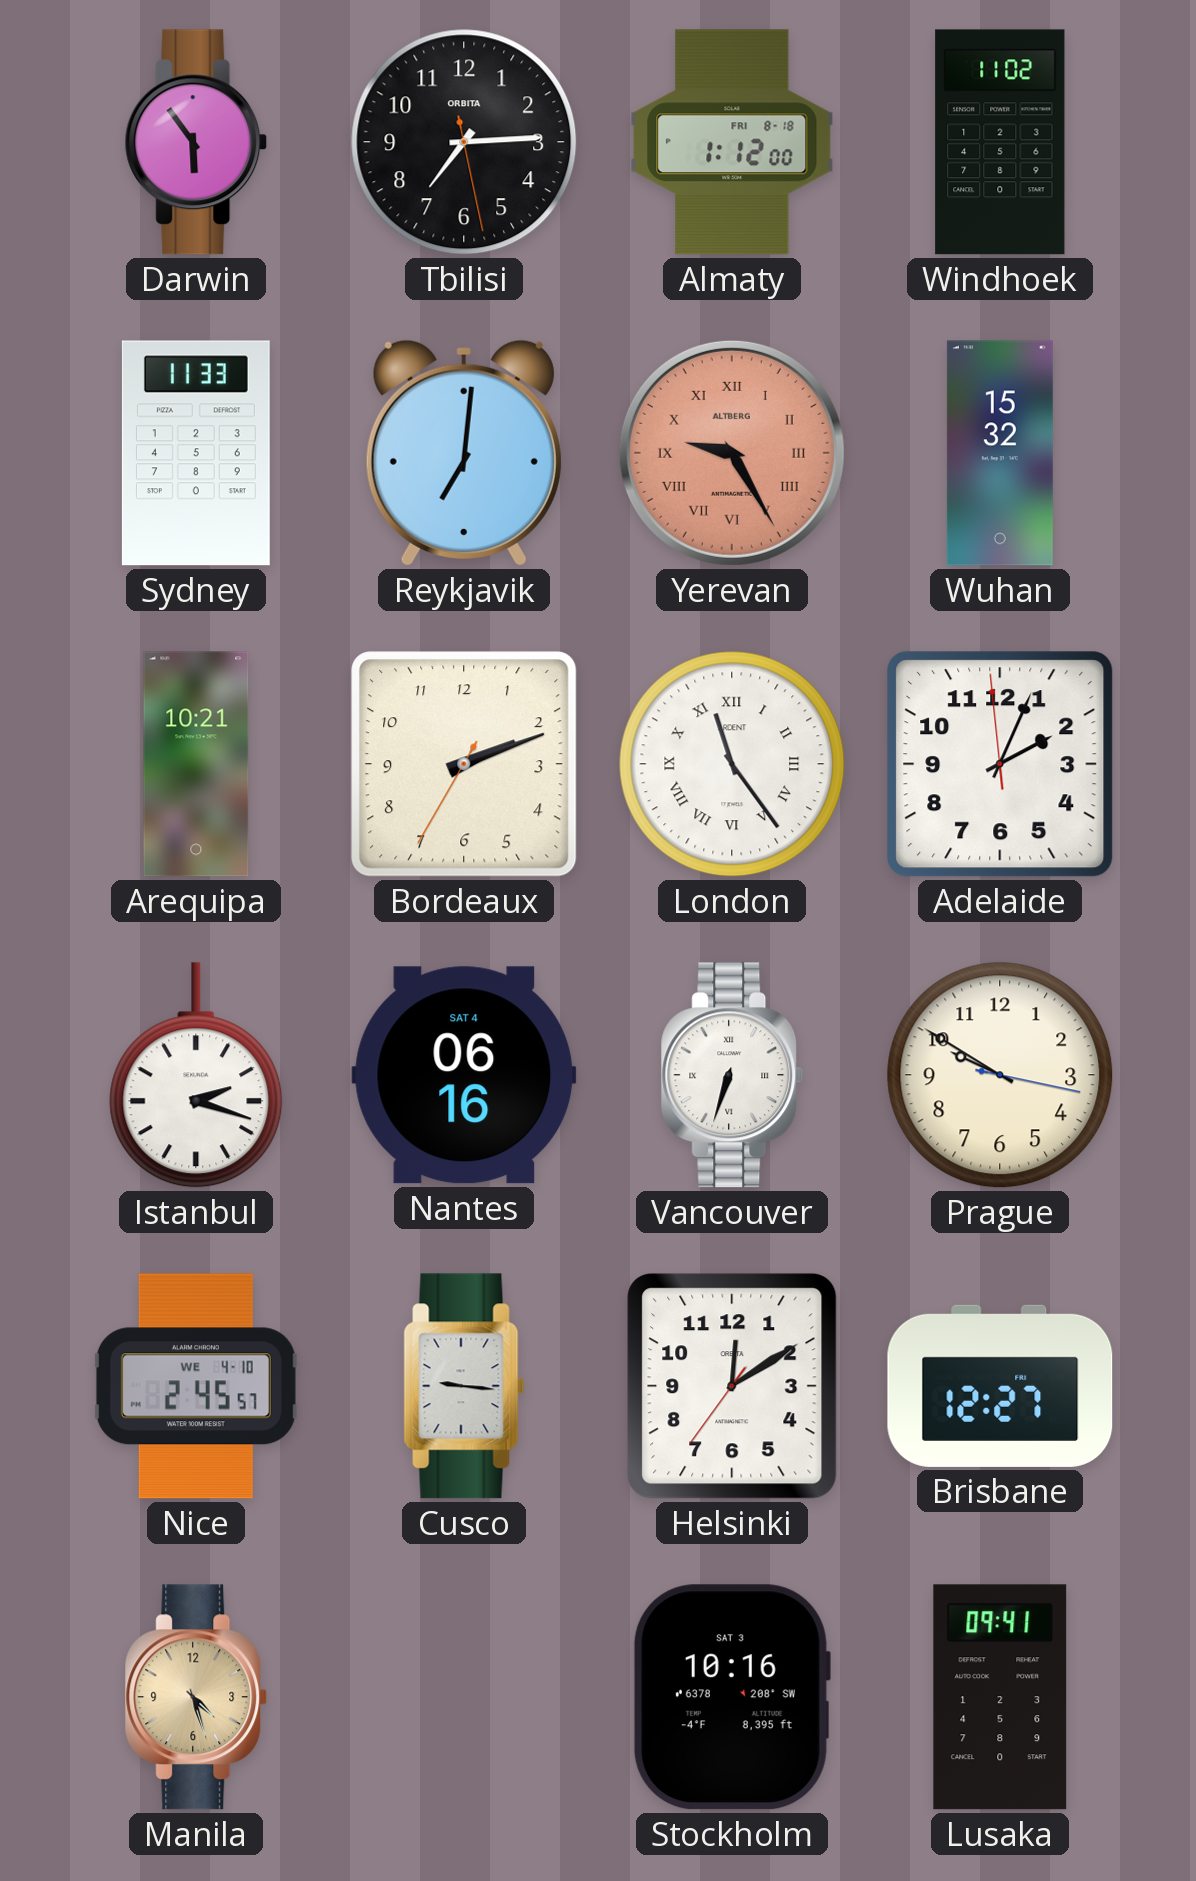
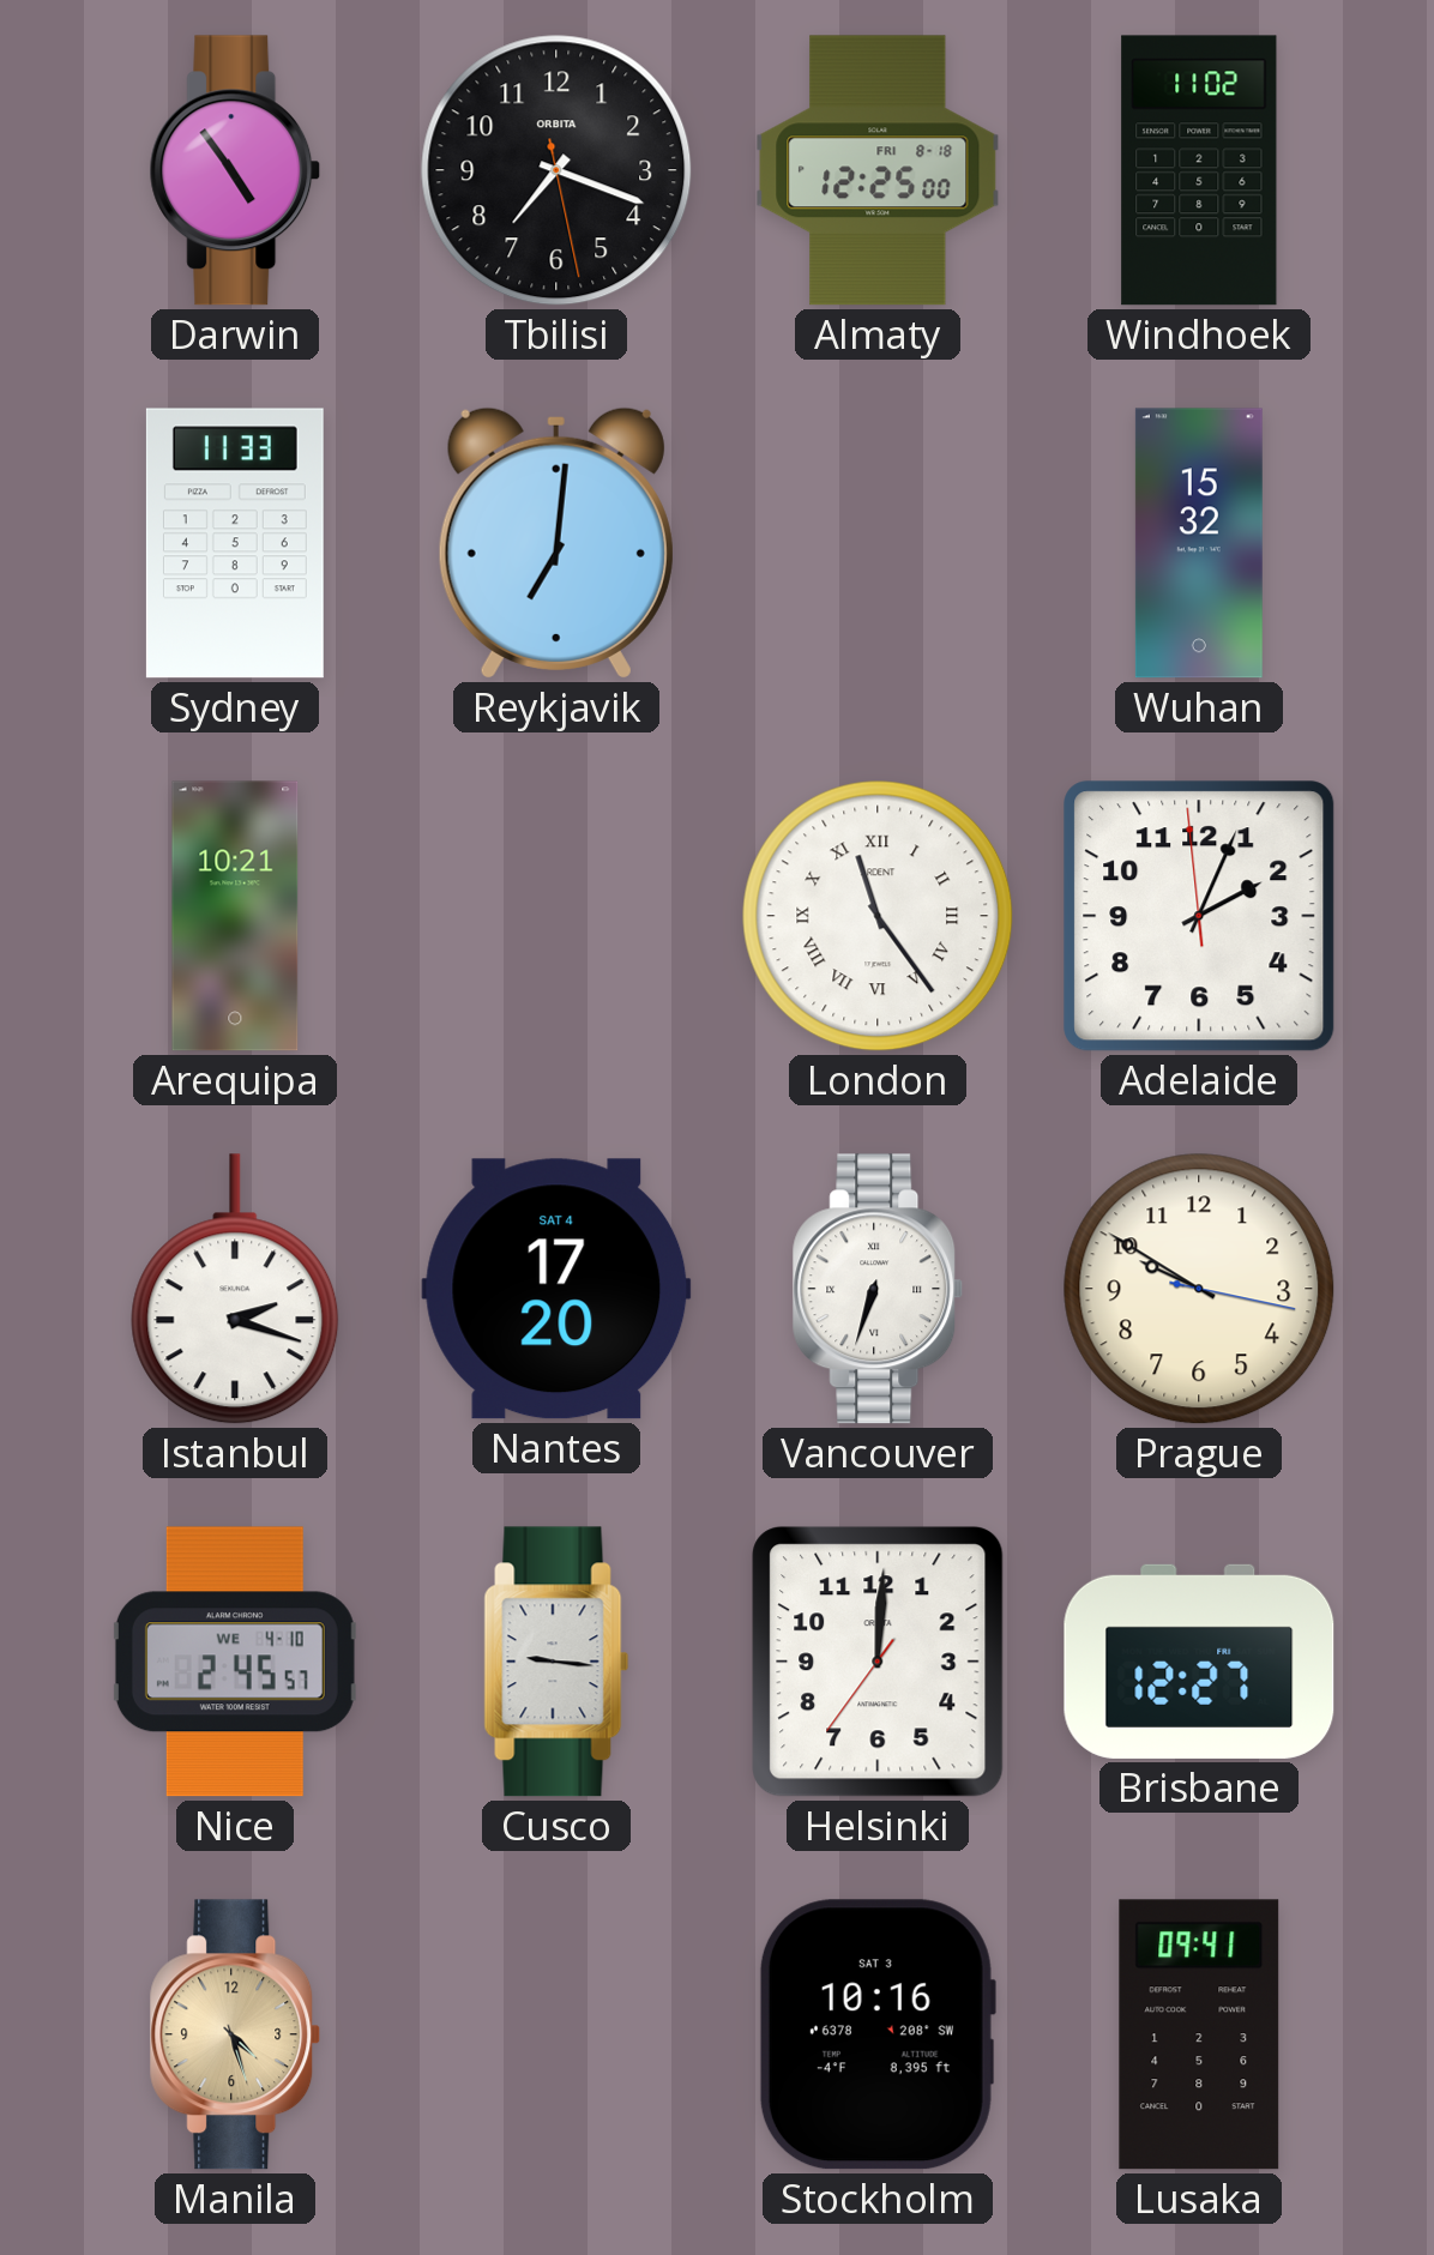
Darwin: 5:54 -> 4:54 (235, 170)
Tbilisi: 7:14 -> 7:18 (556, 170)
Almaty: 1:12 -> 12:25 (878, 170)
Yerevan: 9:25 -> none (732, 453)
Bordeaux: 2:11 -> none (464, 764)
Nantes: 06:16 -> 17:20 (556, 1289)
Helsinki: 12:09 -> 12:00 (878, 1662)
